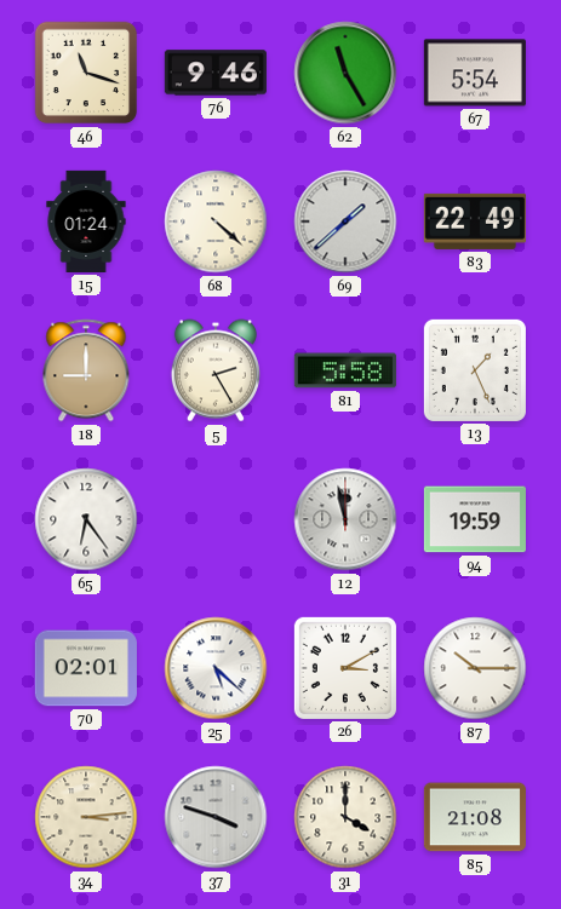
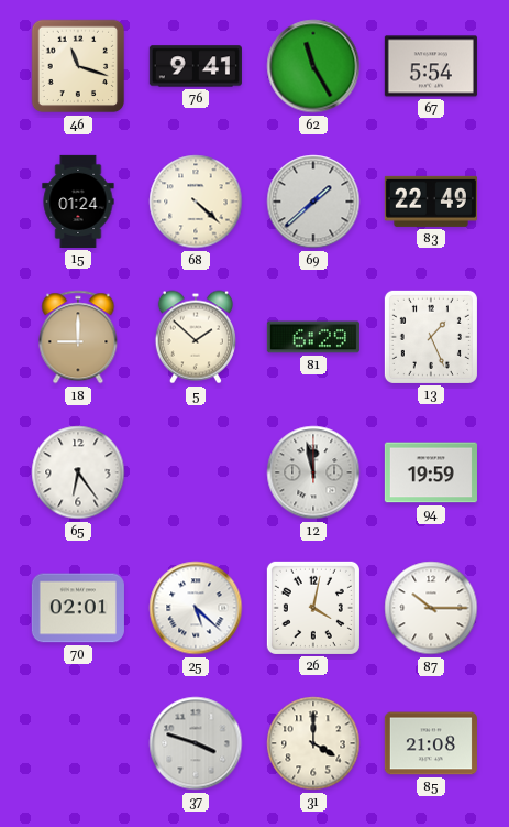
76: 9:46 -> 9:41 (196, 66)
5: 2:25 -> 1:52 (196, 337)
81: 5:58 -> 6:29 (313, 337)
26: 3:10 -> 4:02 (313, 608)
34: 3:14 -> none (86, 817)
